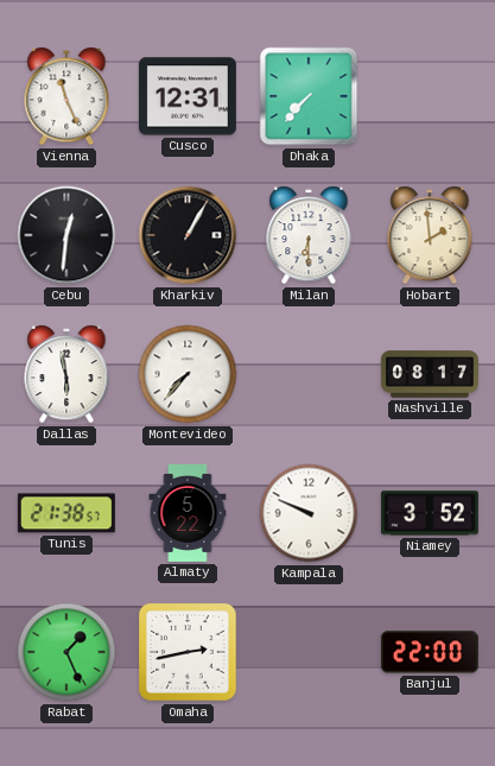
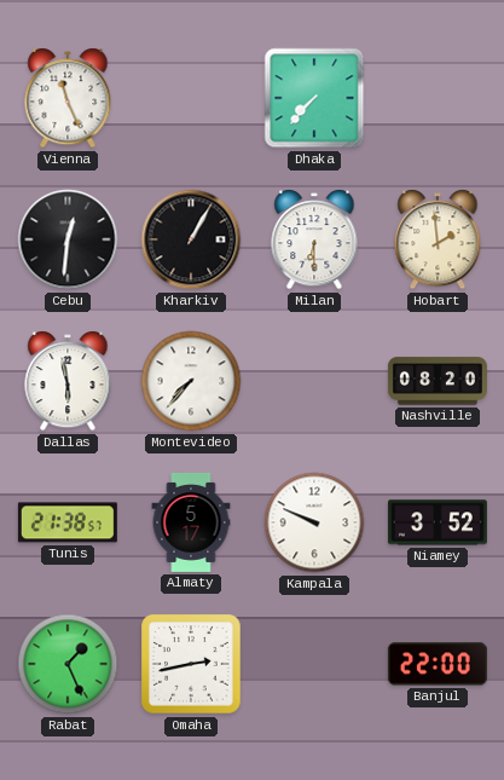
Cusco: 12:31 -> none (188, 96)
Nashville: 08:17 -> 08:20 (438, 381)
Almaty: 5:22 -> 5:17 (191, 522)
